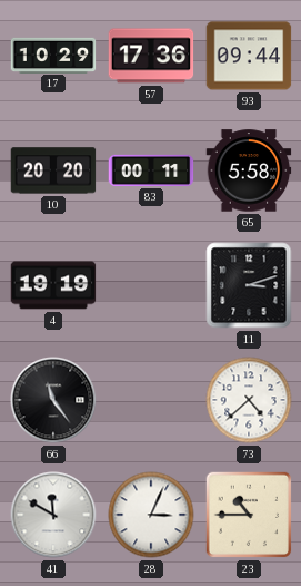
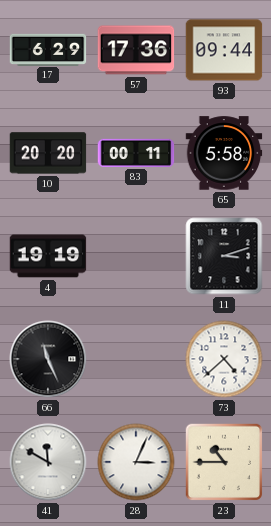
17: 10:29 -> 6:29 (48, 49)
66: 11:24 -> 11:26 (48, 359)
